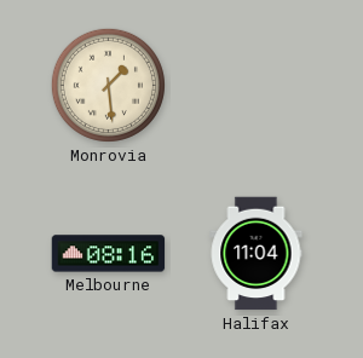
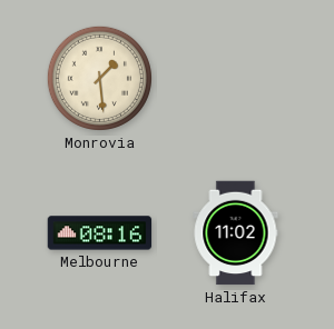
Halifax: 11:04 -> 11:02 (236, 233)
